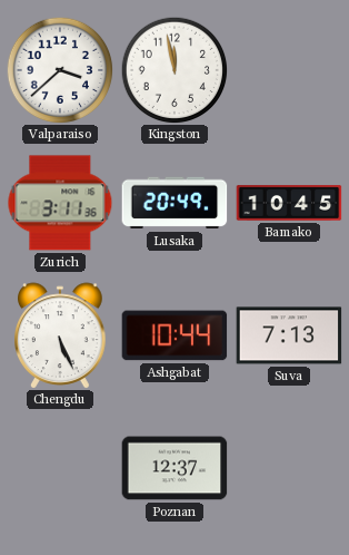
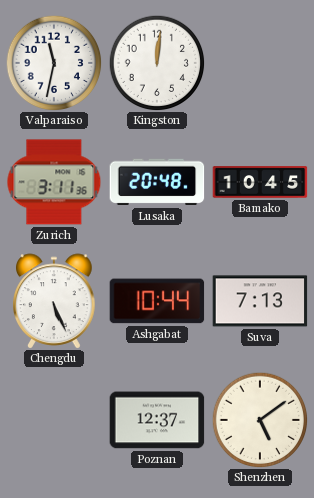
Valparaiso: 3:38 -> 11:32 (54, 63)
Kingston: 11:58 -> 12:01 (157, 63)
Lusaka: 20:49 -> 20:48 (157, 182)
Shenzhen: none -> 5:09 (260, 420)
